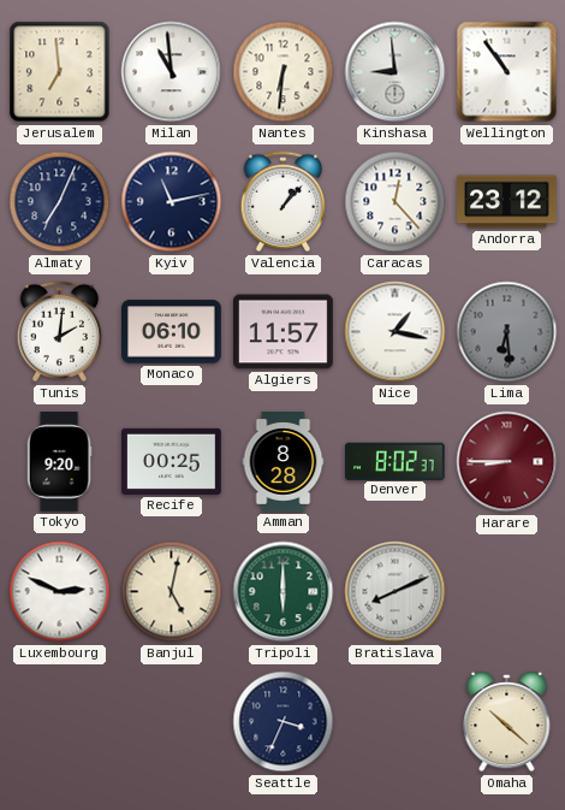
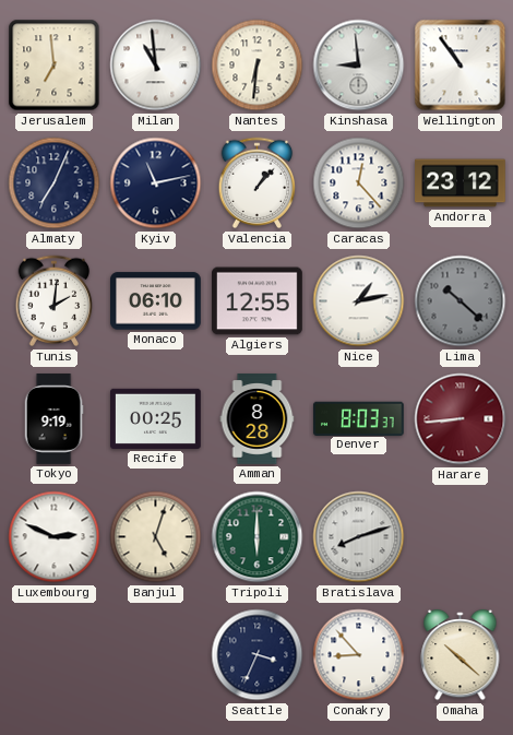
Algiers: 11:57 -> 12:55 (258, 301)
Nice: 1:17 -> 1:13 (359, 301)
Lima: 6:29 -> 10:22 (461, 301)
Tokyo: 9:20 -> 9:19 (53, 419)
Denver: 8:02 -> 8:03 (358, 418)
Harare: 8:45 -> 8:44 (461, 419)
Banjul: 5:02 -> 5:03 (156, 537)
Bratislava: 8:11 -> 8:12 (359, 537)
Conakry: none -> 8:53 (359, 655)
